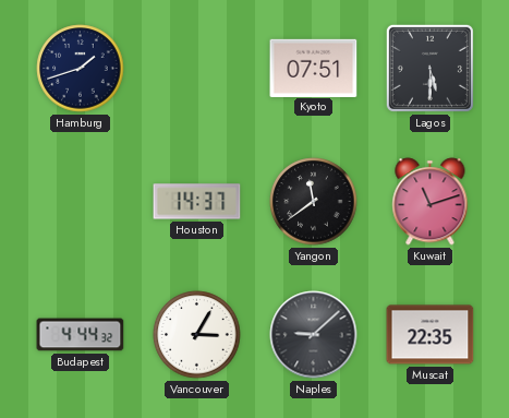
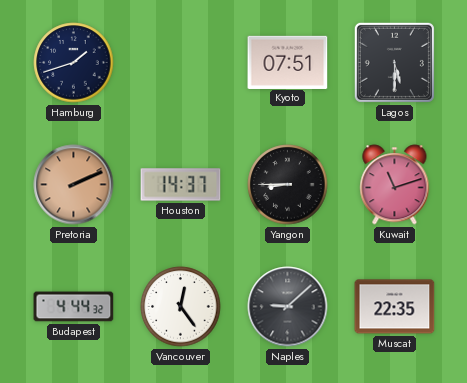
Pretoria: none -> 2:11 (74, 185)
Yangon: 11:39 -> 8:45 (288, 185)
Vancouver: 3:05 -> 12:24 (181, 307)
